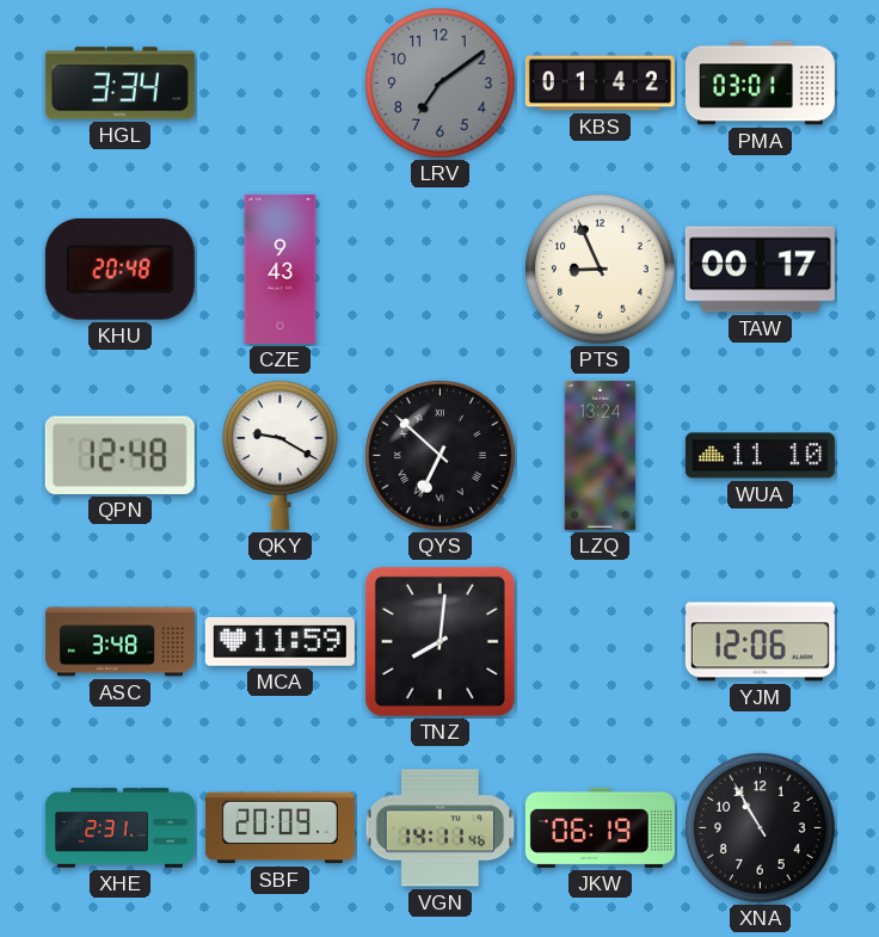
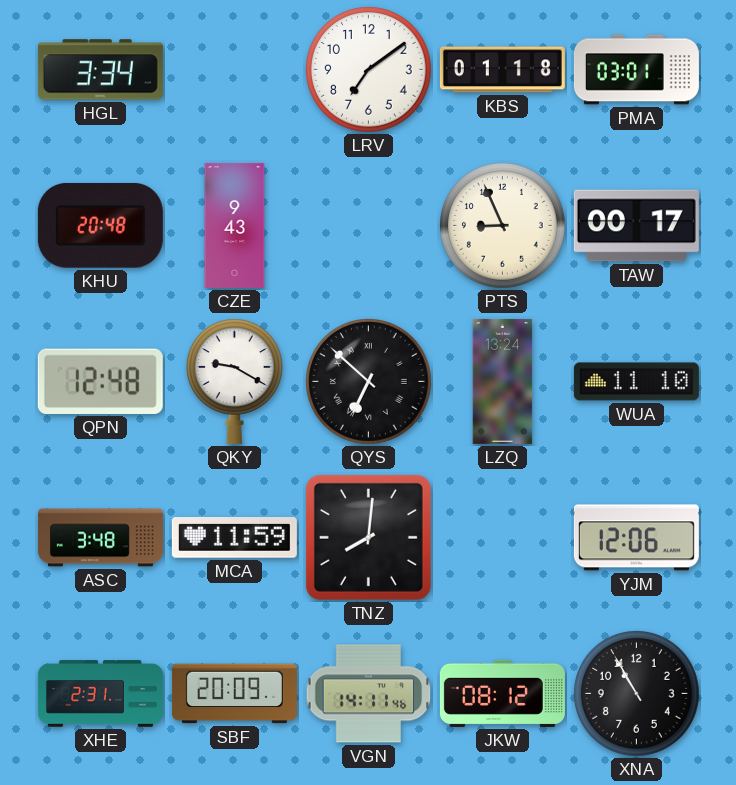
LRV dial: grey -> white (369, 70)
KBS: 01:42 -> 01:18 (502, 70)
JKW: 06:19 -> 08:12 (502, 693)
